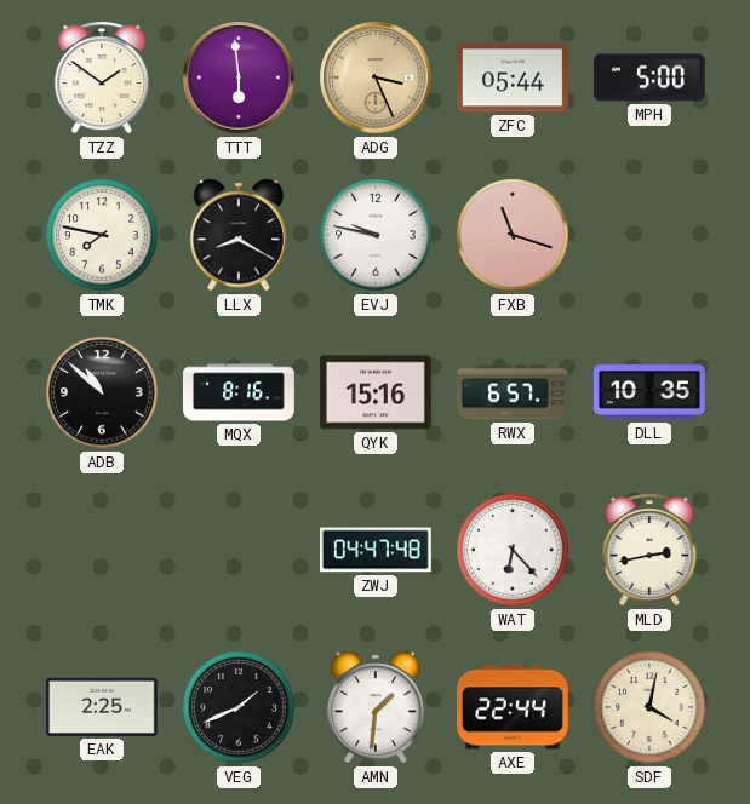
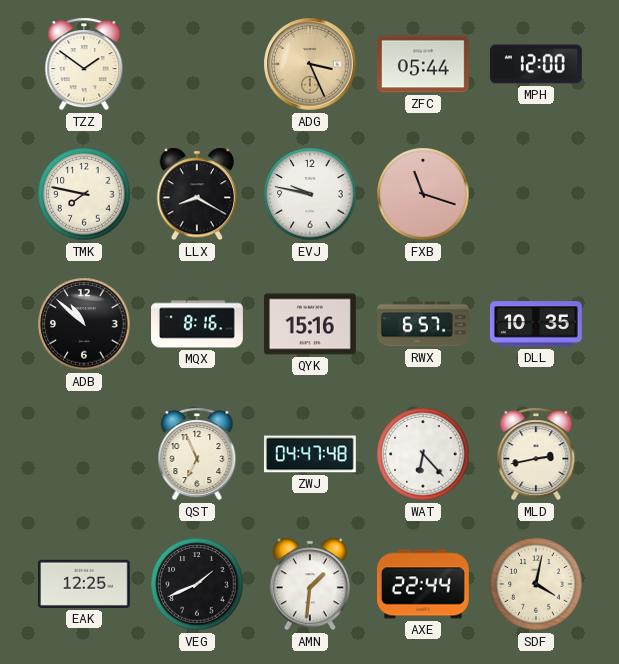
TTT: 5:59 -> none (239, 77)
MPH: 5:00 -> 12:00 (536, 64)
QST: none -> 6:56 (197, 454)
EAK: 2:25 -> 12:25 (84, 584)
